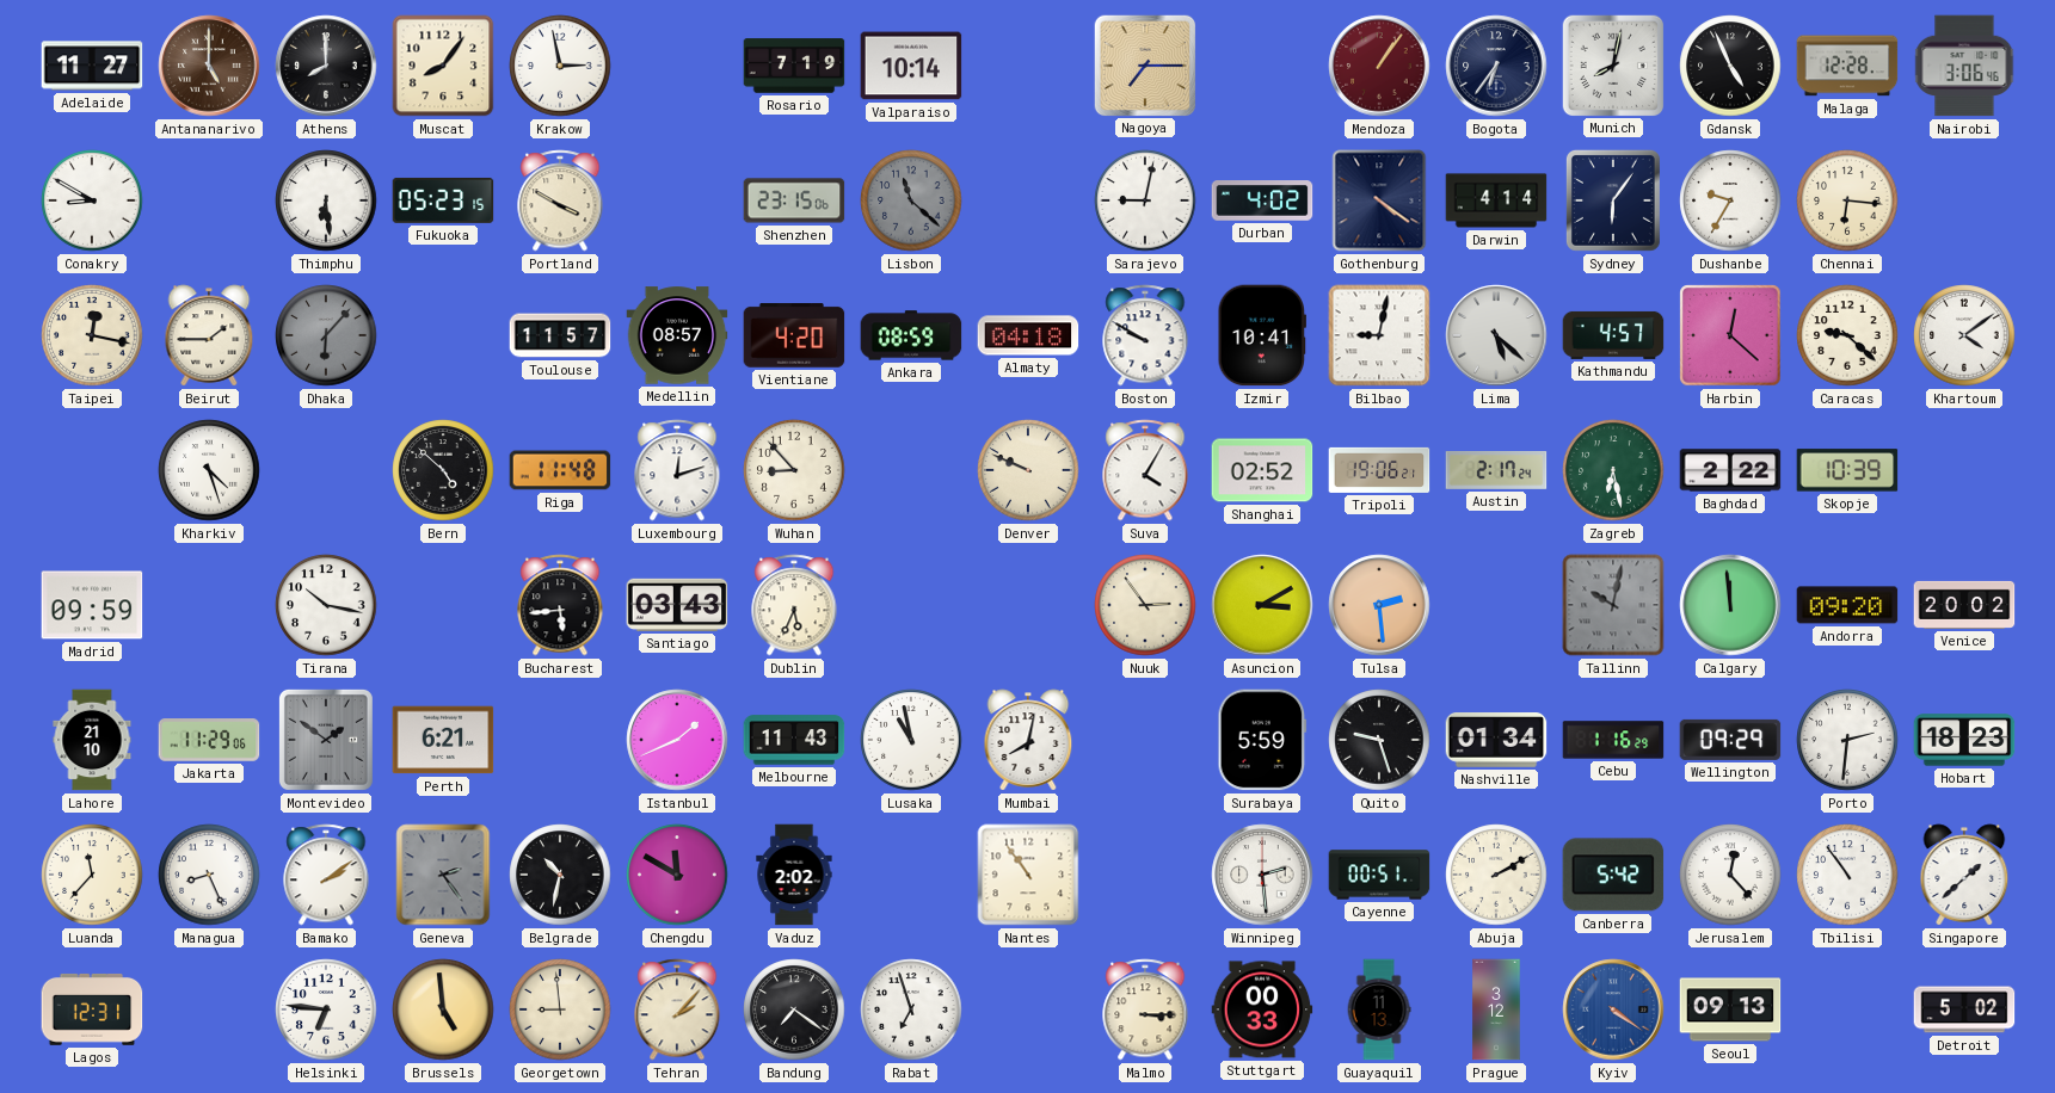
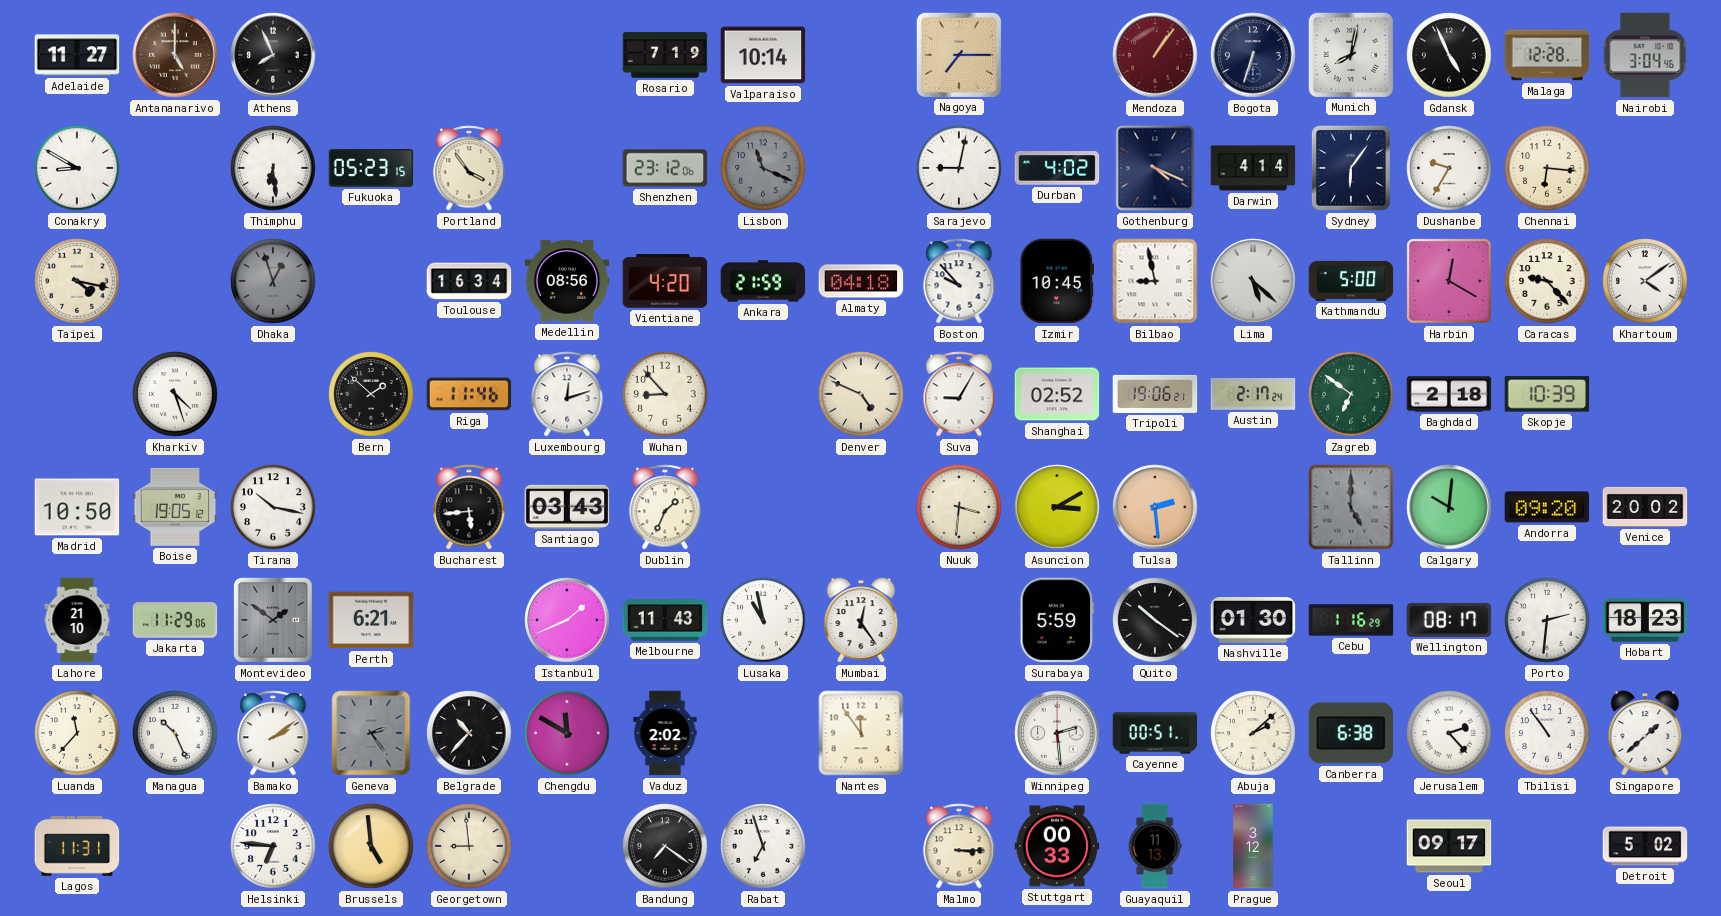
Athens: 8:00 -> 7:56 (273, 55)
Muscat: 8:06 -> none (443, 66)
Krakow: 2:58 -> none (560, 66)
Bogota: 6:36 -> 6:33 (1253, 55)
Nairobi: 3:06 -> 3:04 (1645, 55)
Portland: 3:50 -> 3:54 (469, 168)
Shenzhen: 23:15 -> 23:12 (665, 168)
Lisbon: 11:22 -> 11:19 (763, 168)
Gothenburg: 4:21 -> 4:19 (1155, 168)
Taipei: 12:17 -> 4:17 (77, 281)
Beirut: 1:45 -> none (209, 335)
Dhaka: 6:07 -> 12:57 (273, 281)
Toulouse: 11:57 -> 16:34 (469, 281)
Medellin: 08:57 -> 08:56 (567, 281)
Ankara: 08:59 -> 21:59 (763, 281)
Boston: 9:50 -> 9:53 (959, 281)
Izmir: 10:41 -> 10:45 (1056, 281)
Bilbao: 9:02 -> 8:58 (1155, 281)
Kathmandu: 4:57 -> 5:00 (1351, 281)
Harbin: 12:22 -> 12:20 (1449, 281)
Caracas: 9:22 -> 9:23 (1547, 281)
Bern: 4:52 -> 1:52 (371, 394)
Riga: 11:48 -> 11:46 (469, 394)
Denver: 9:49 -> 4:49 (861, 394)
Suva: 4:05 -> 9:05 (959, 394)
Zagreb: 6:28 -> 6:51 (1351, 394)
Baghdad: 2:22 -> 2:18 (1449, 394)
Madrid: 09:59 -> 10:50 (77, 507)
Boise: none -> 19:05 (175, 507)
Dublin: 5:34 -> 1:34 (665, 507)
Nuuk: 2:54 -> 3:31 (959, 507)
Tallinn: 10:02 -> 5:00 (1351, 507)
Calgary: 11:59 -> 10:01 (1449, 507)
Mumbai: 8:02 -> 12:24 (861, 620)
Quito: 9:27 -> 10:21 (1155, 620)
Nashville: 01:34 -> 01:30 (1253, 620)
Wellington: 09:29 -> 08:17 (1449, 620)
Managua: 8:26 -> 10:26 (175, 733)
Belgrade: 10:32 -> 10:37 (469, 733)
Nantes: 10:54 -> 11:54 (861, 733)
Abuja: 2:10 -> 2:08 (1253, 733)
Canberra: 5:42 -> 6:38 (1351, 733)
Jerusalem: 12:23 -> 2:23 (1449, 733)
Lagos: 12:31 -> 11:31 (77, 846)
Tehran: 2:07 -> none (677, 1009)
Kyiv: 4:21 -> none (1613, 1009)
Seoul: 09:13 -> 09:17 (1449, 846)
